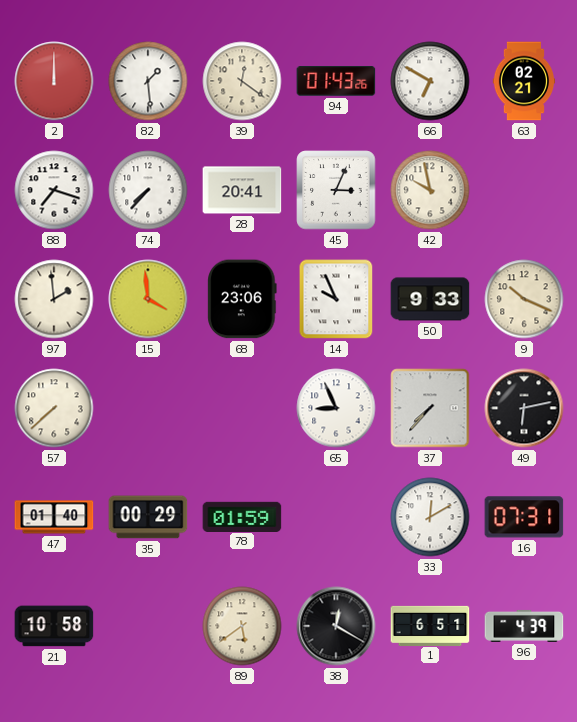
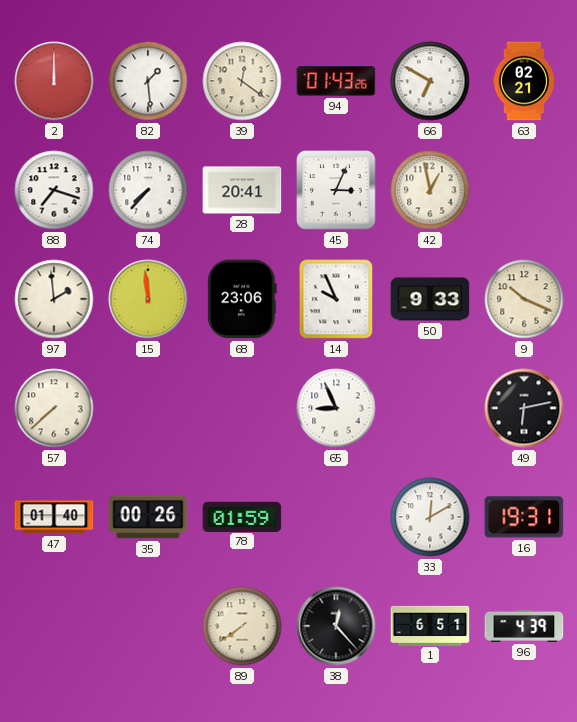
42: 9:58 -> 12:58 (430, 190)
15: 3:59 -> 11:59 (148, 299)
37: 7:37 -> none (430, 408)
35: 00:29 -> 00:26 (148, 517)
16: 07:31 -> 19:31 (524, 517)
21: 10:58 -> none (54, 626)
89: 5:39 -> 7:39 (242, 626)
38: 12:20 -> 12:23 (336, 626)
